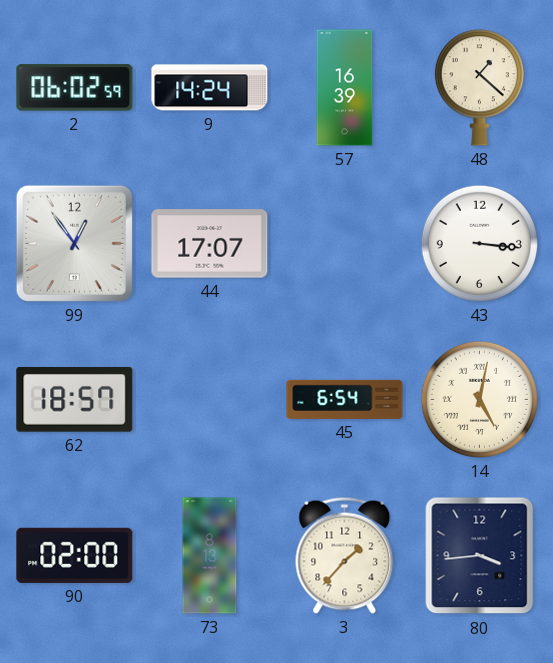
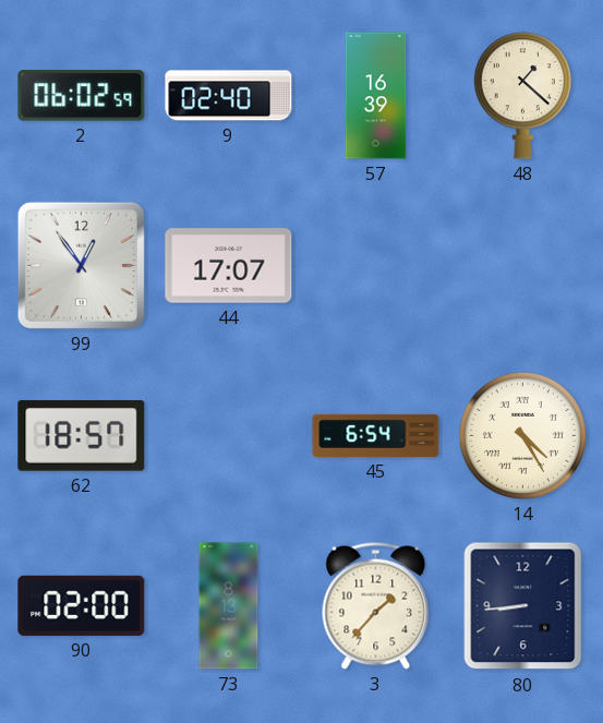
9: 14:24 -> 02:40 (229, 96)
43: 3:16 -> none (479, 243)
14: 5:02 -> 4:25 (522, 435)
80: 3:44 -> 8:44 (523, 606)
